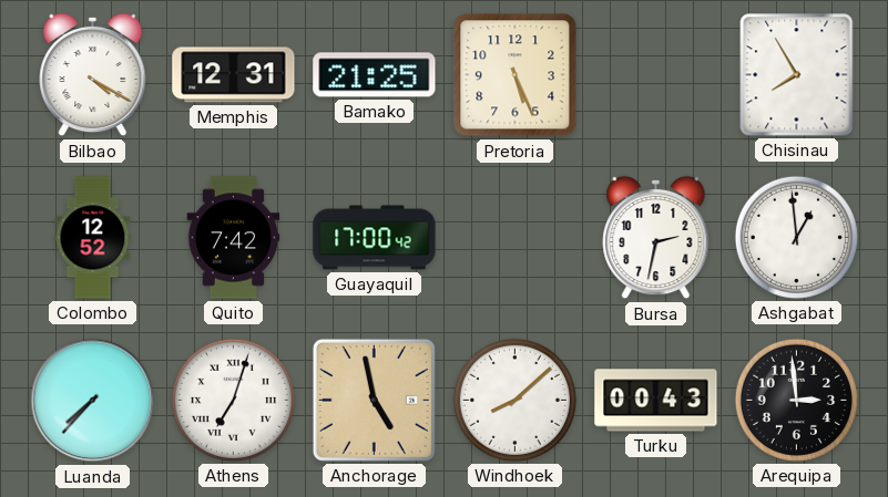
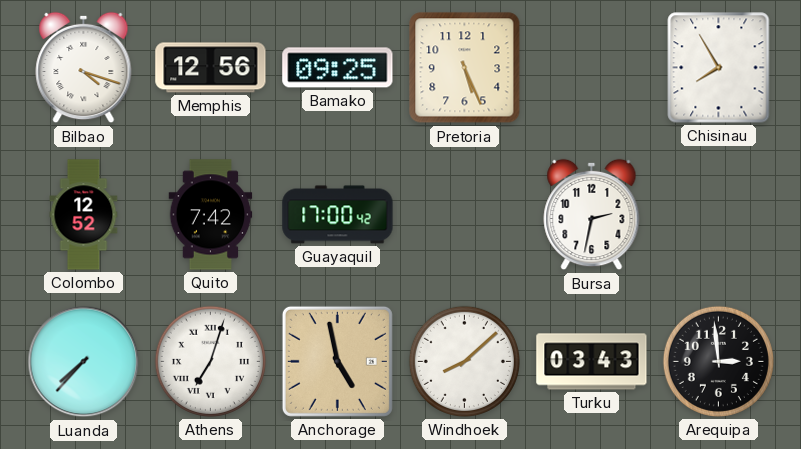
Bilbao: 4:20 -> 4:18 (84, 68)
Memphis: 12:31 -> 12:56 (211, 68)
Bamako: 21:25 -> 09:25 (338, 68)
Ashgabat: 12:59 -> none (796, 237)
Turku: 00:43 -> 03:43 (592, 362)
